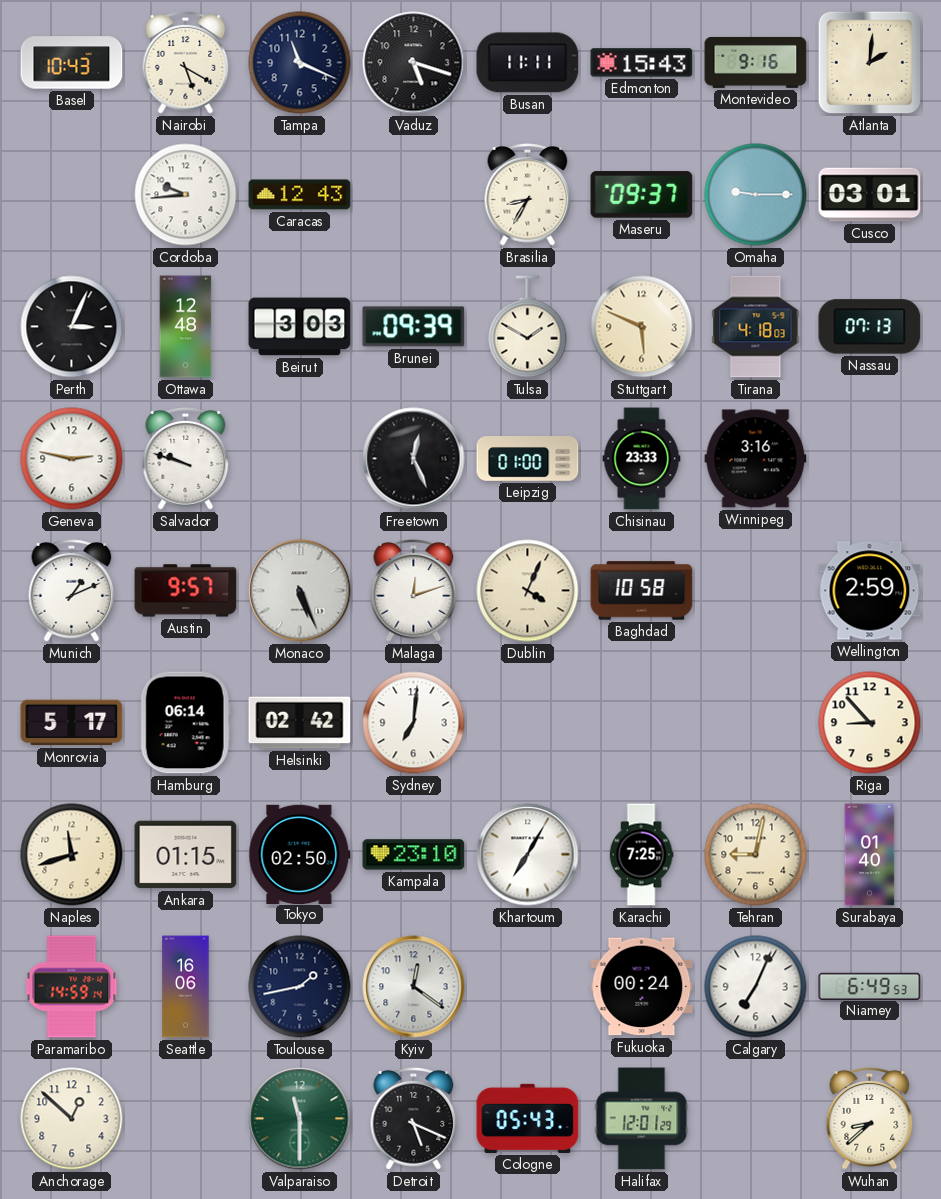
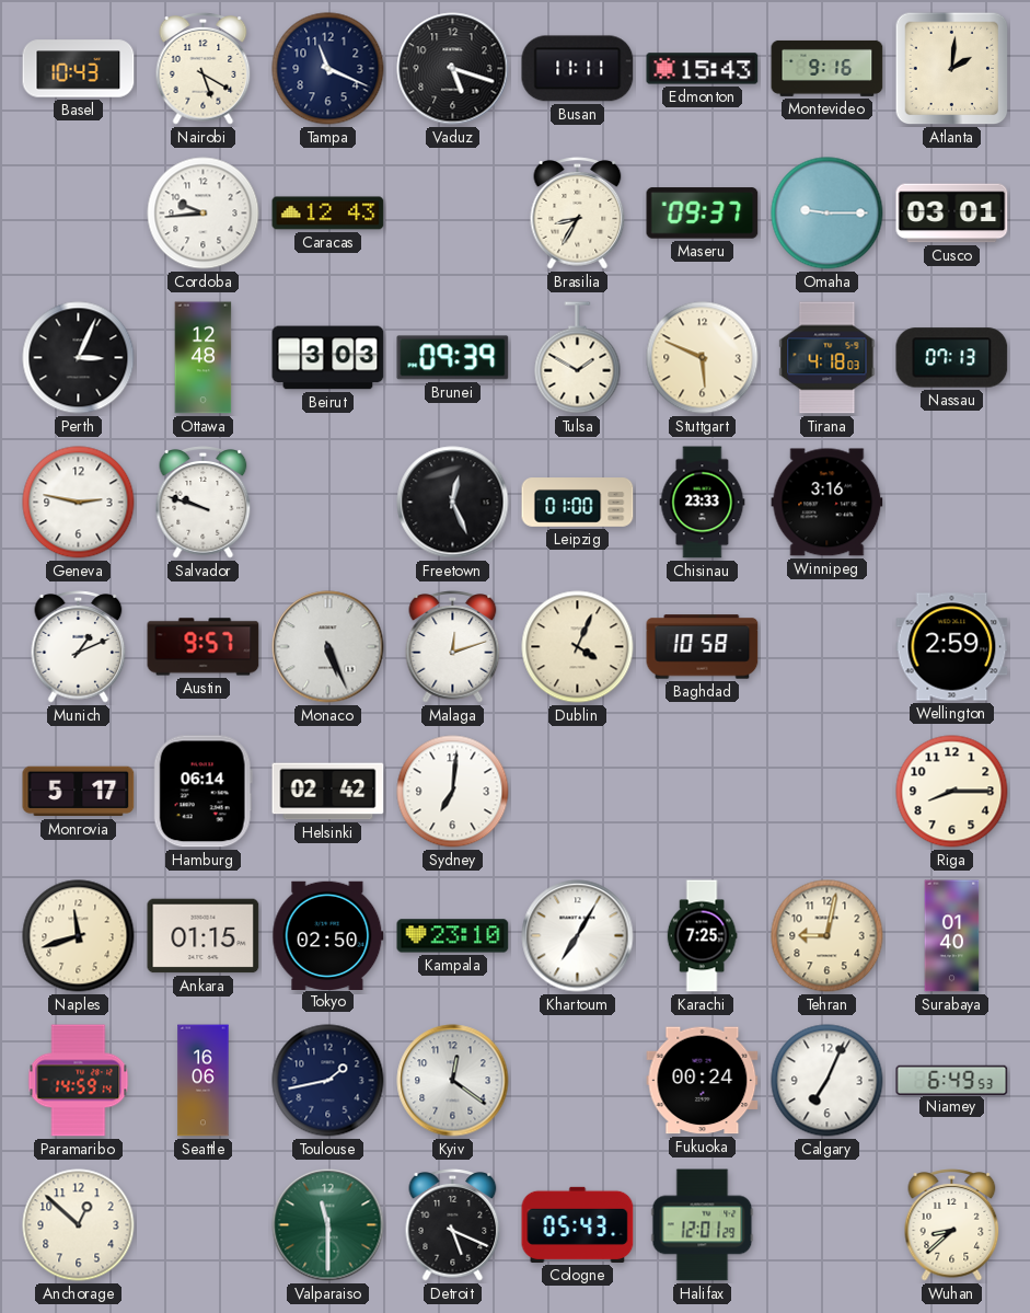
Riga: 8:53 -> 8:15 (952, 792)
